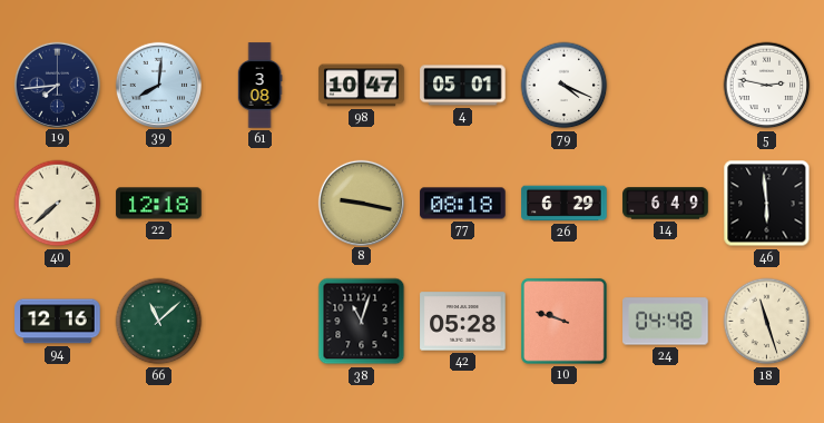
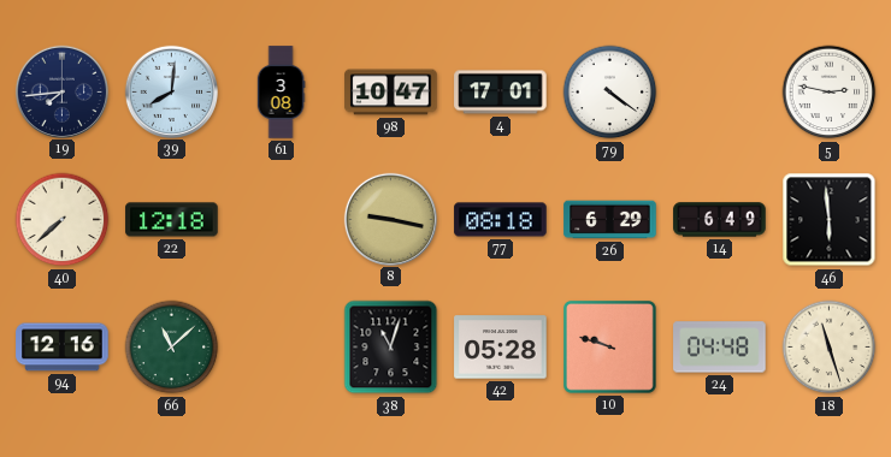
4: 05:01 -> 17:01 (501, 93)
79: 4:19 -> 4:21 (610, 93)
